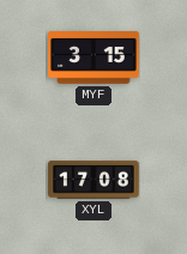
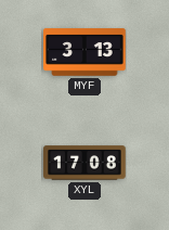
MYF: 3:15 -> 3:13 (84, 52)
